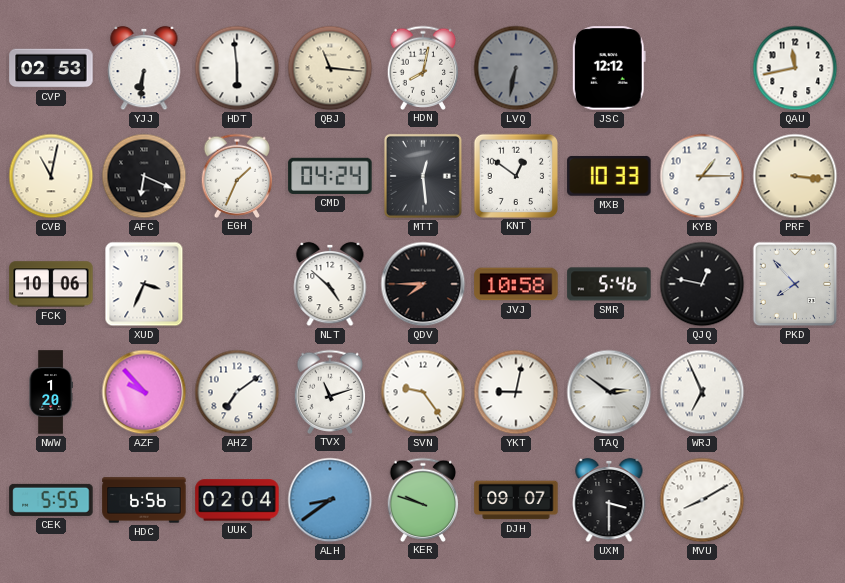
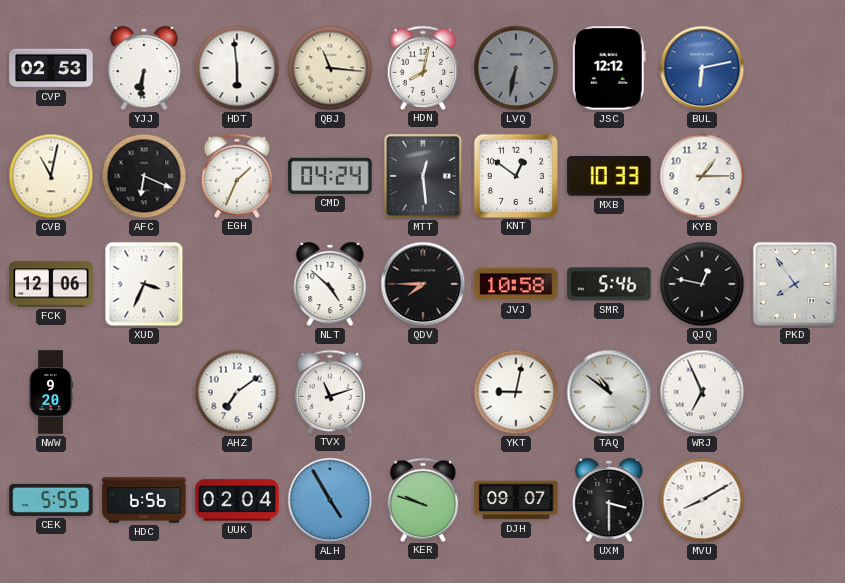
BUL: none -> 6:13 (702, 68)
QAU: 11:43 -> none (795, 68)
PRF: 3:16 -> none (795, 176)
FCK: 10:06 -> 12:06 (51, 284)
PKD: 7:53 -> 7:54 (795, 284)
NWW: 1:20 -> 9:20 (51, 392)
AZF: 9:53 -> none (144, 392)
SVN: 9:24 -> none (423, 392)
TAQ: 2:51 -> 10:51 (609, 392)
ALH: 8:39 -> 4:55 (330, 500)
